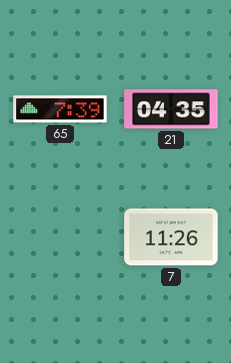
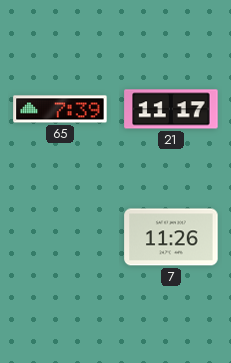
21: 04:35 -> 11:17 (171, 109)
